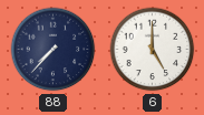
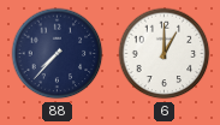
6: 5:00 -> 1:00 (165, 54)
